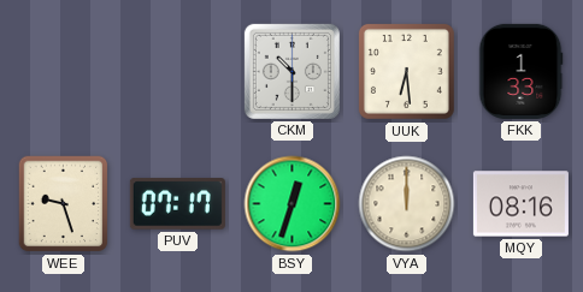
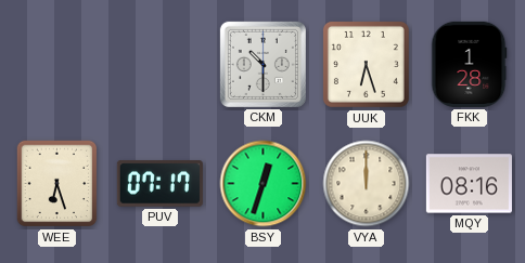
UUK: 6:29 -> 6:27 (366, 64)
FKK: 1:33 -> 1:28 (469, 64)
WEE: 9:27 -> 6:27 (57, 184)
